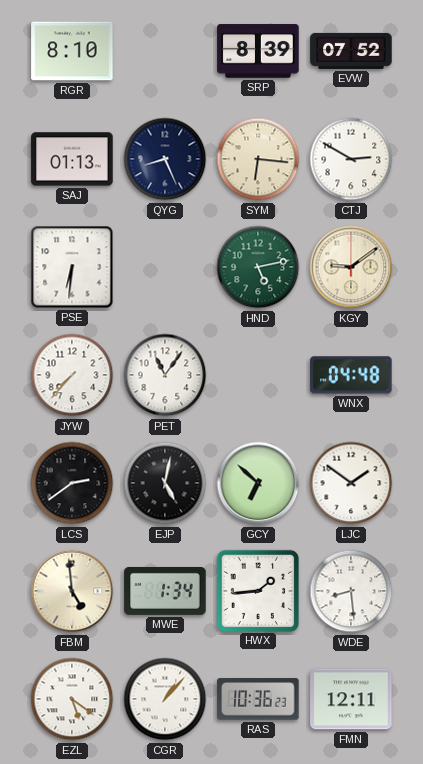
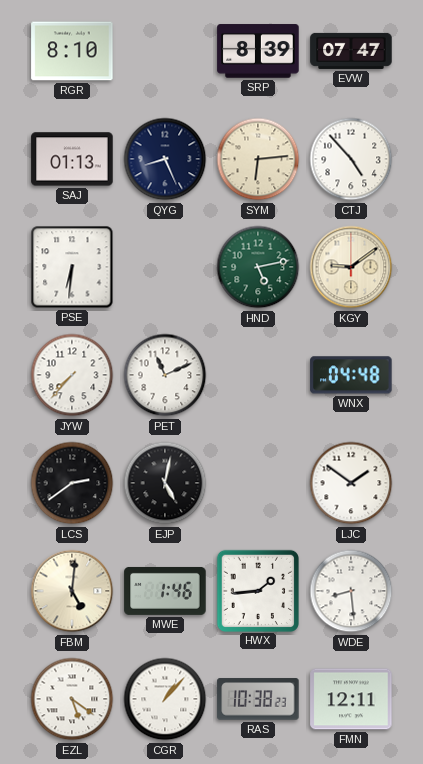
EVW: 07:52 -> 07:47 (351, 51)
SYM: 6:16 -> 6:14 (258, 159)
CTJ: 2:50 -> 4:53 (351, 159)
PET: 11:06 -> 11:11 (165, 375)
GCY: 6:52 -> none (258, 483)
FBM: 4:59 -> 5:01 (72, 591)
MWE: 1:34 -> 1:46 (165, 591)
RAS: 10:36 -> 10:38 (258, 699)
